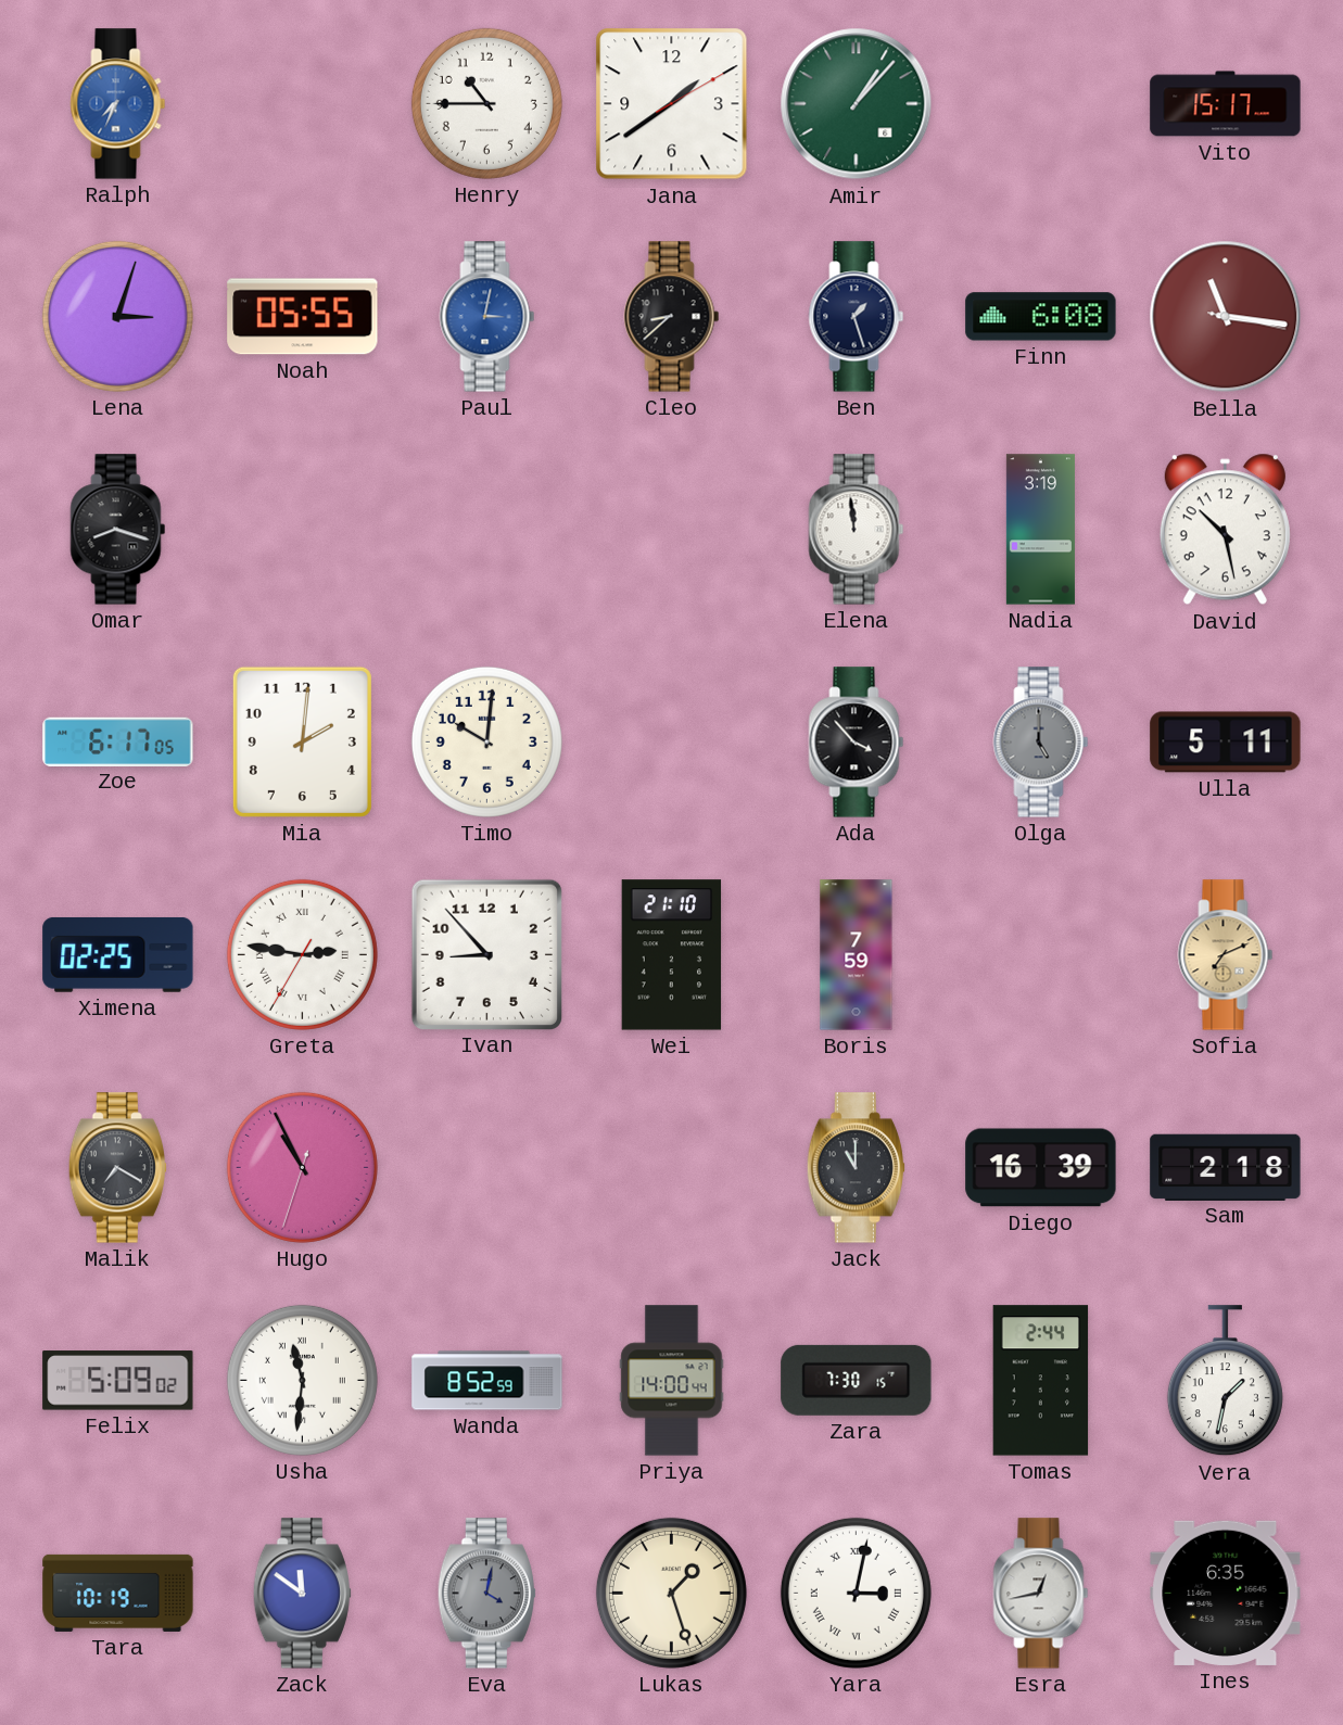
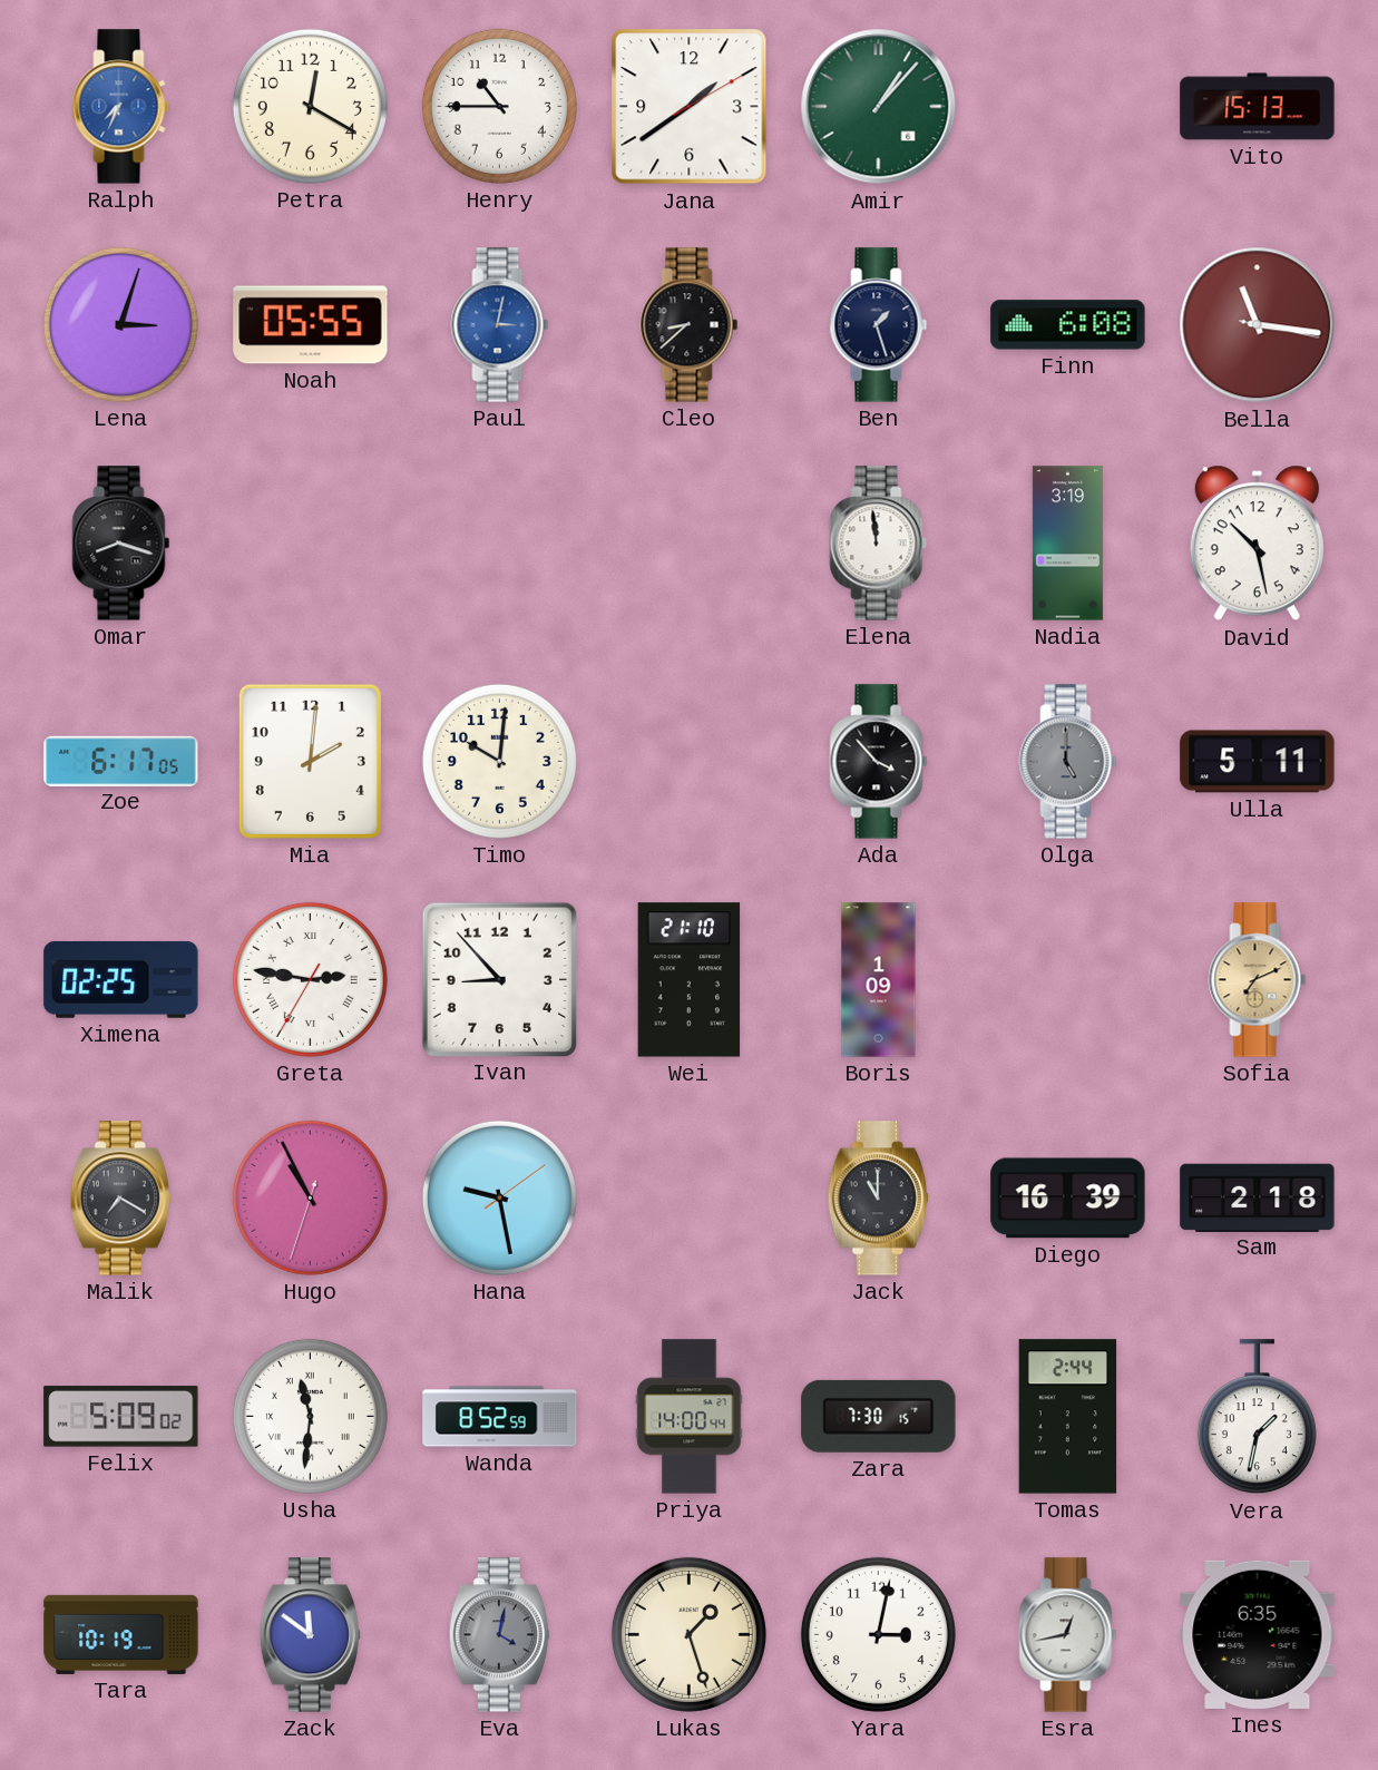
Petra: none -> 12:20 (310, 106)
Vito: 15:17 -> 15:13 (1258, 107)
Boris: 7:59 -> 1:09 (879, 980)
Hana: none -> 9:28 (499, 1197)
Yara numerals: Roman -> Arabic (878, 1634)
